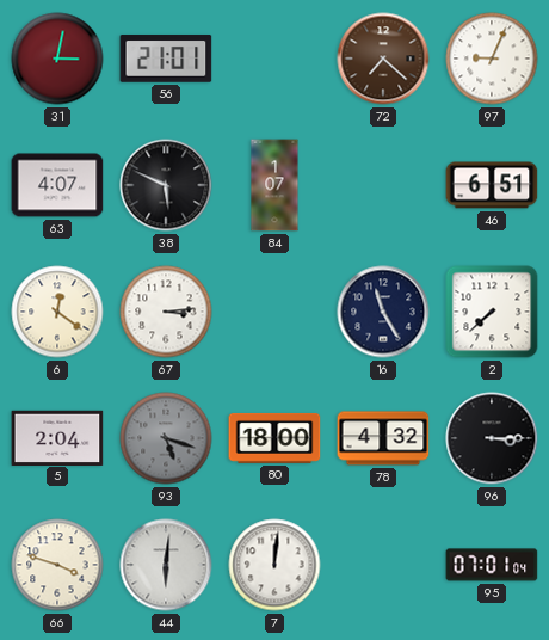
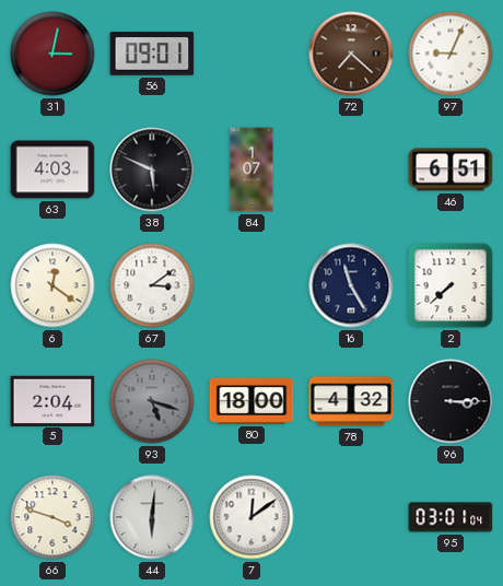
56: 21:01 -> 09:01 (152, 54)
63: 4:07 -> 4:03 (52, 169)
67: 3:14 -> 3:09 (152, 285)
7: 12:01 -> 12:09 (251, 517)
95: 07:01 -> 03:01 (451, 517)
